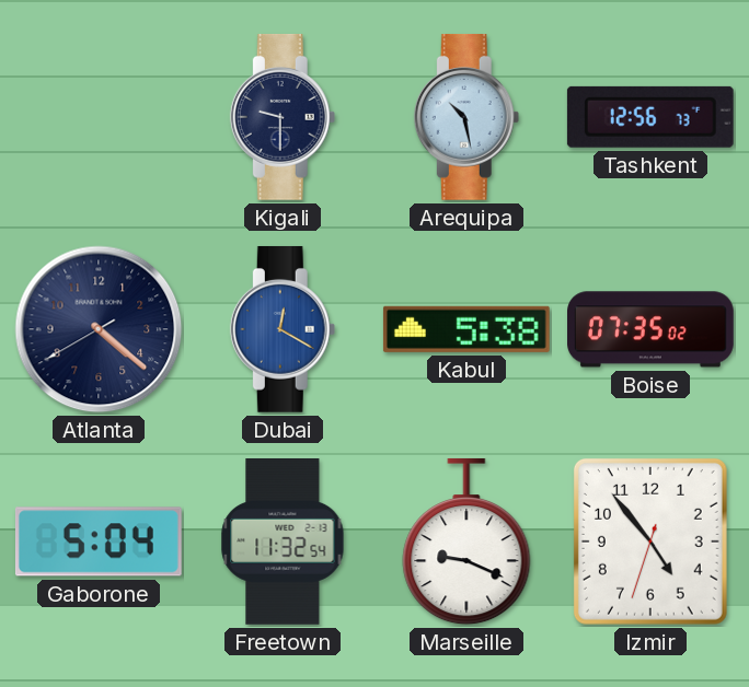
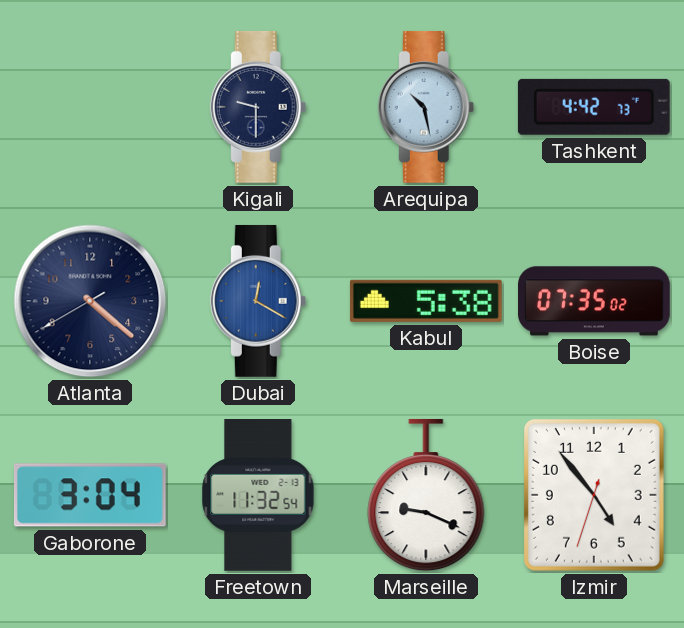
Tashkent: 12:56 -> 4:42 (594, 107)
Gaborone: 5:04 -> 3:04 (90, 495)
